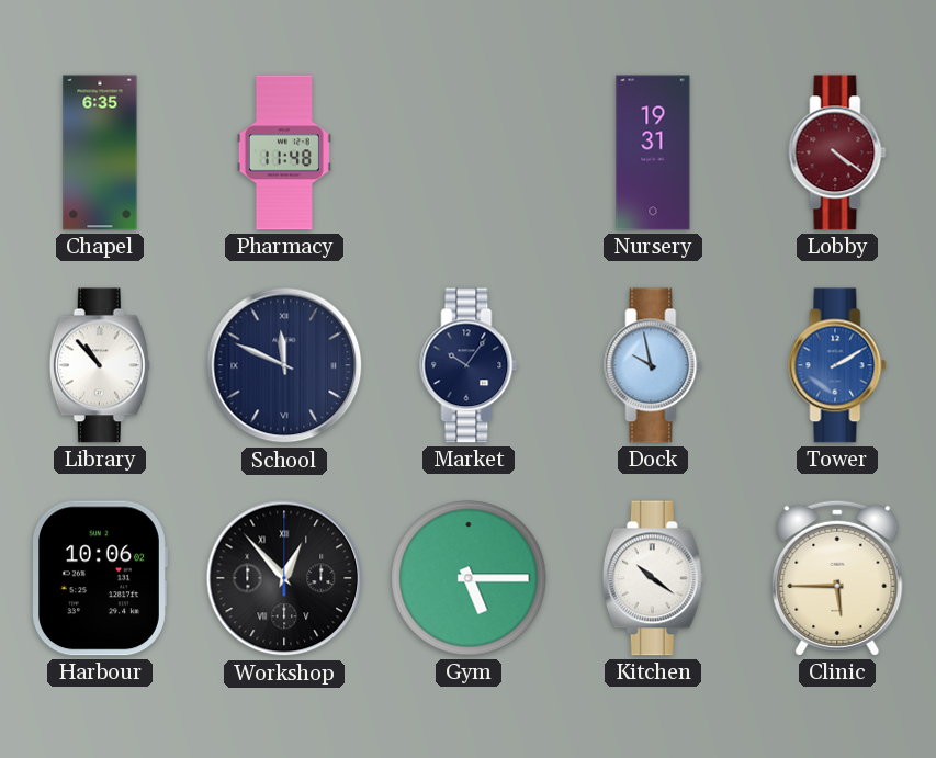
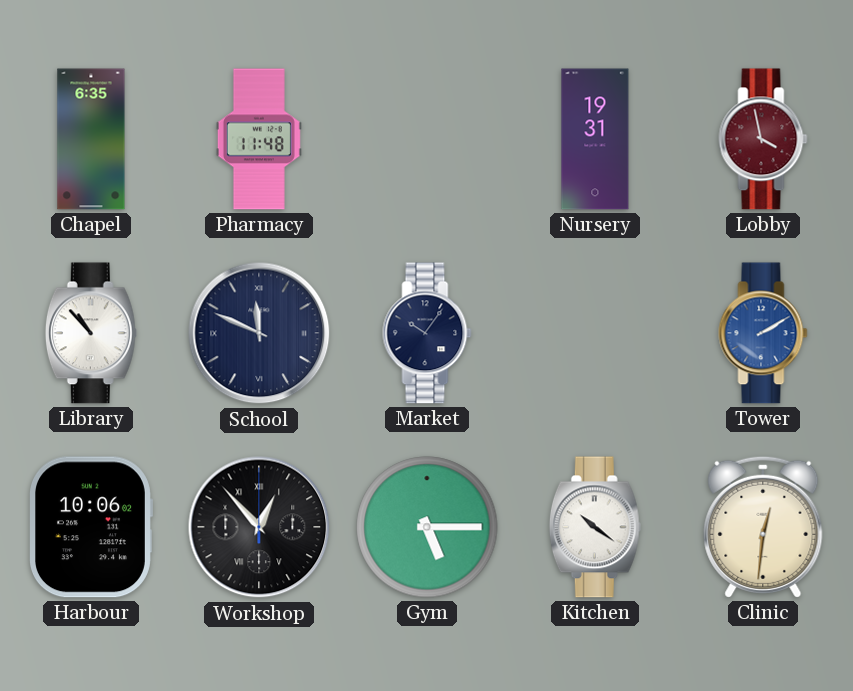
Lobby: 4:21 -> 3:58 (763, 139)
Dock: 9:58 -> none (653, 365)
Clinic: 5:45 -> 12:31 (763, 527)
